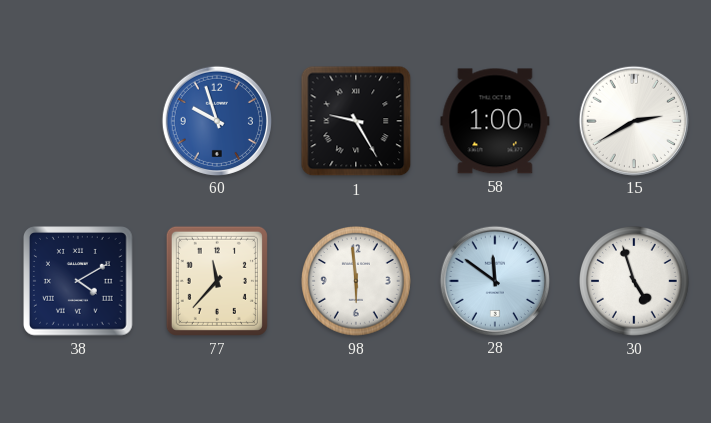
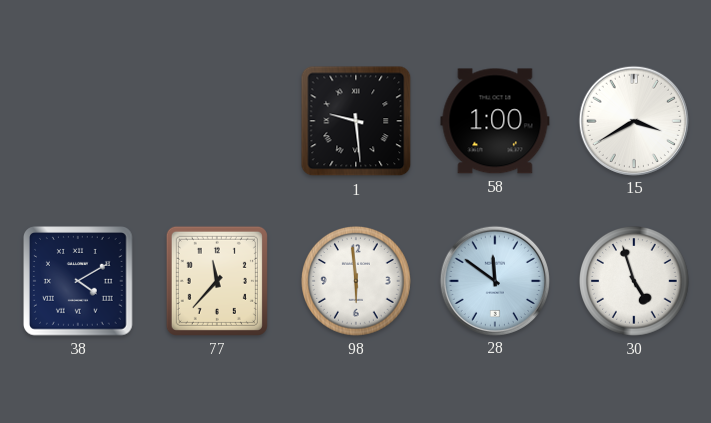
60: 9:57 -> none (216, 120)
1: 9:25 -> 9:29 (356, 121)
15: 2:40 -> 3:40 (633, 120)
